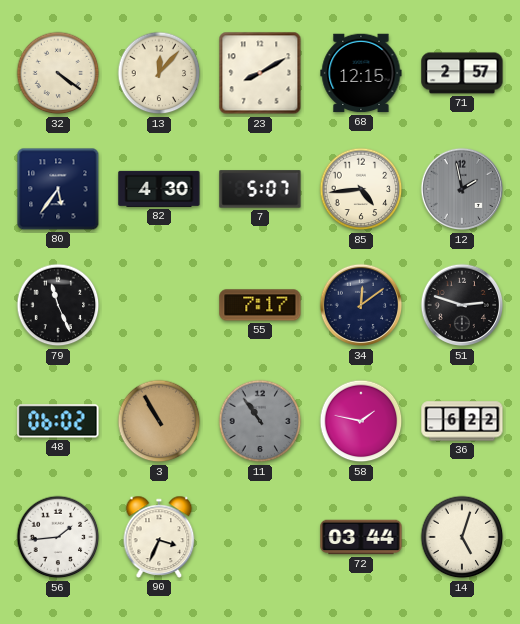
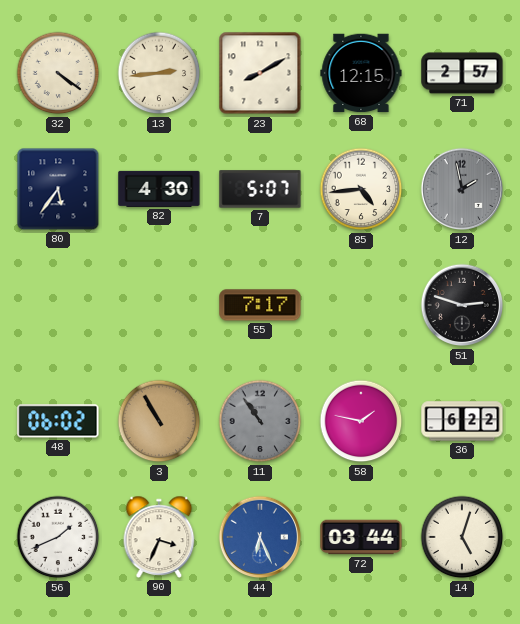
13: 12:07 -> 2:44 (159, 73)
79: 11:26 -> none (58, 305)
34: 12:09 -> none (361, 305)
56: 1:44 -> 1:41 (58, 537)
44: none -> 6:26 (260, 537)
